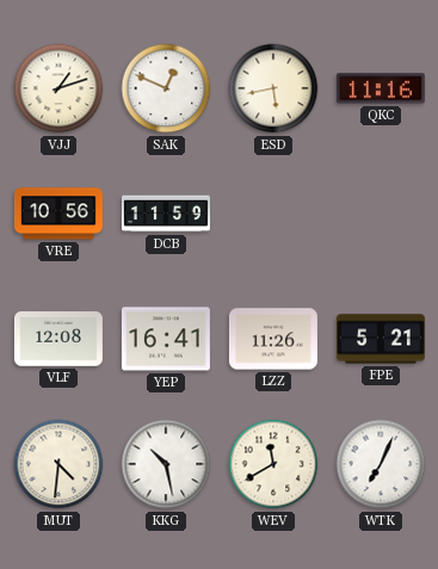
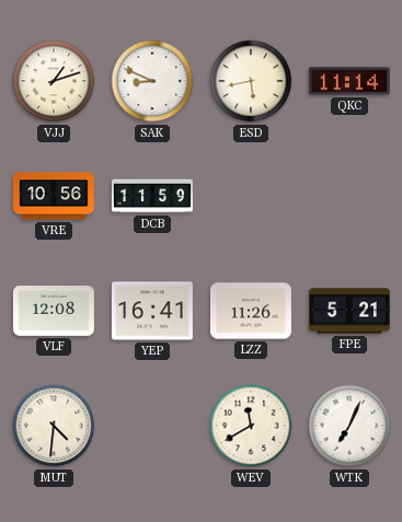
SAK: 12:49 -> 8:49 (152, 81)
QKC: 11:16 -> 11:14 (349, 81)
KKG: 10:28 -> none (166, 464)
